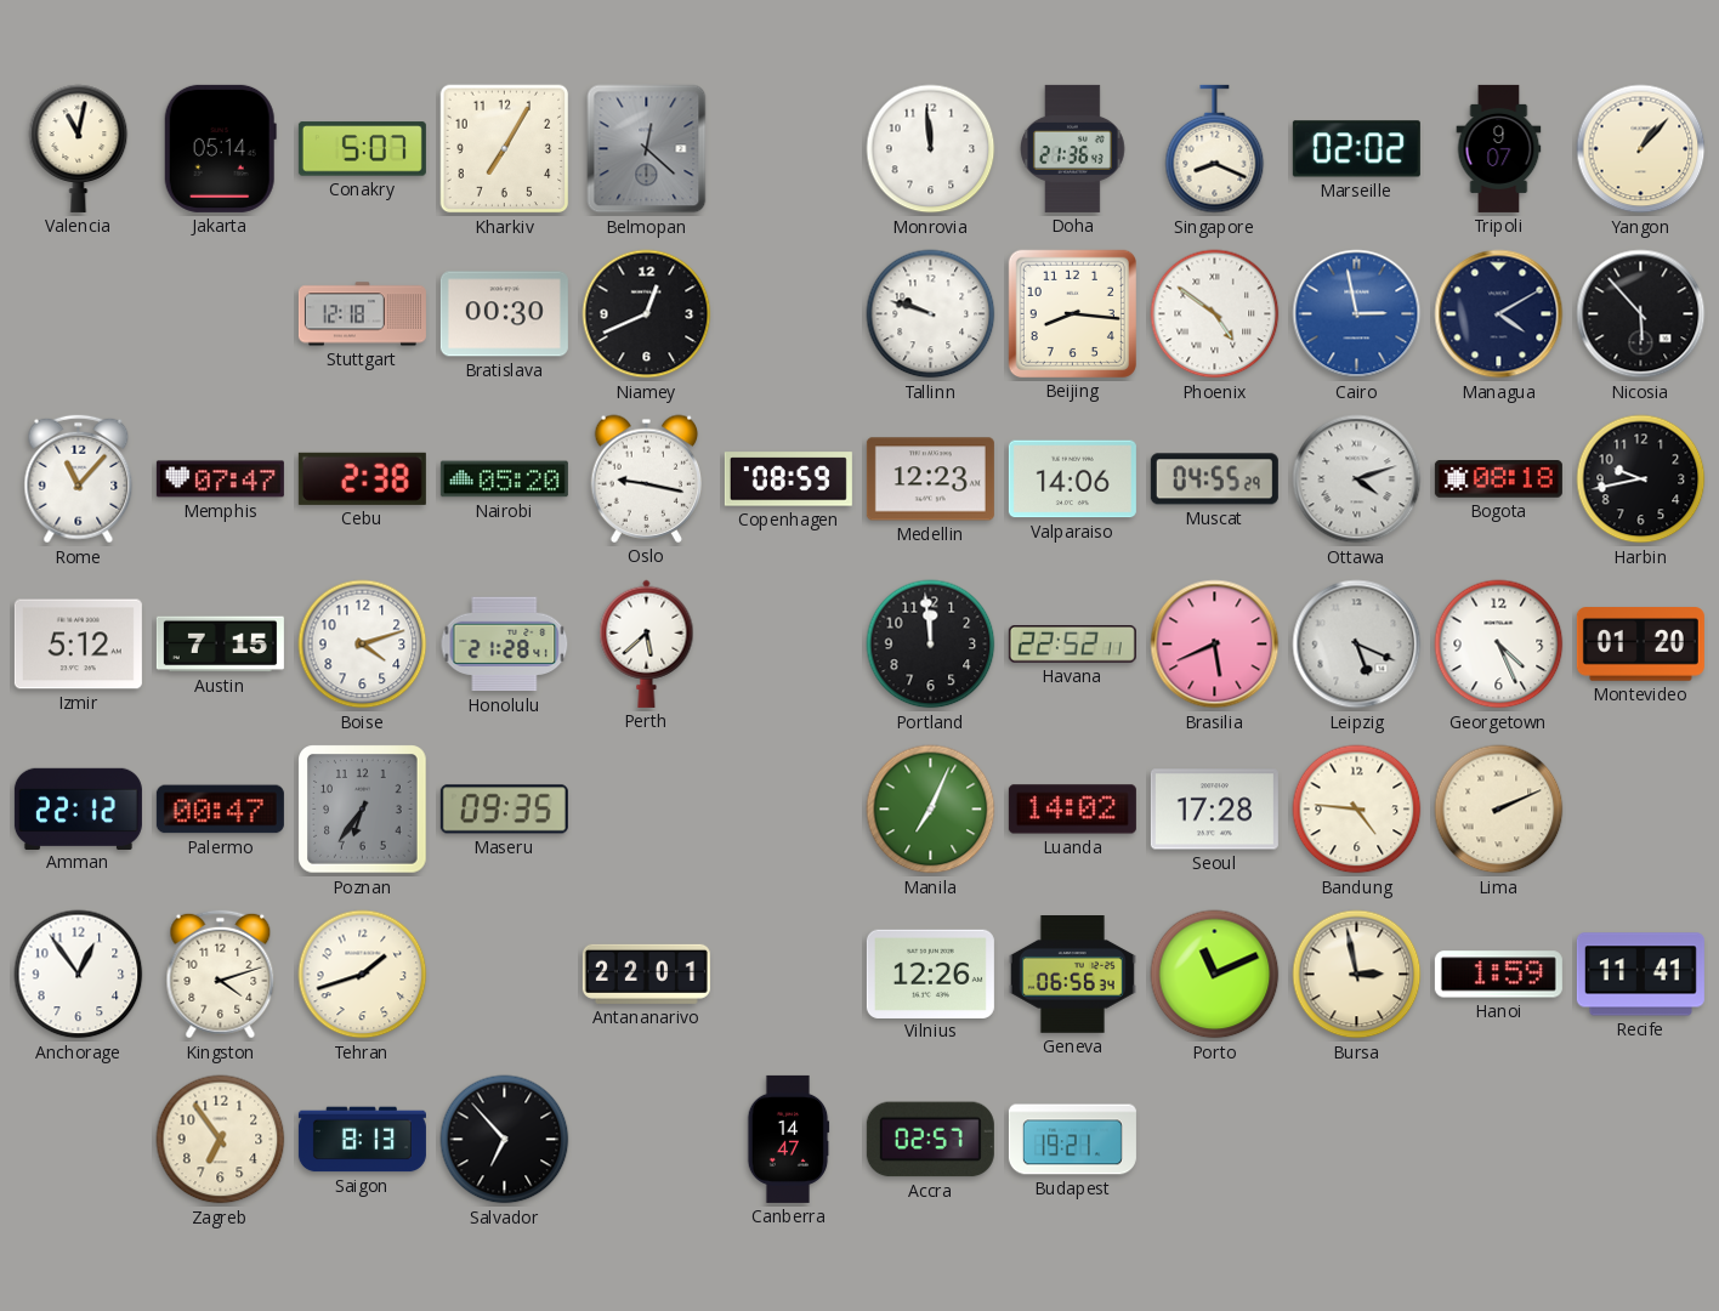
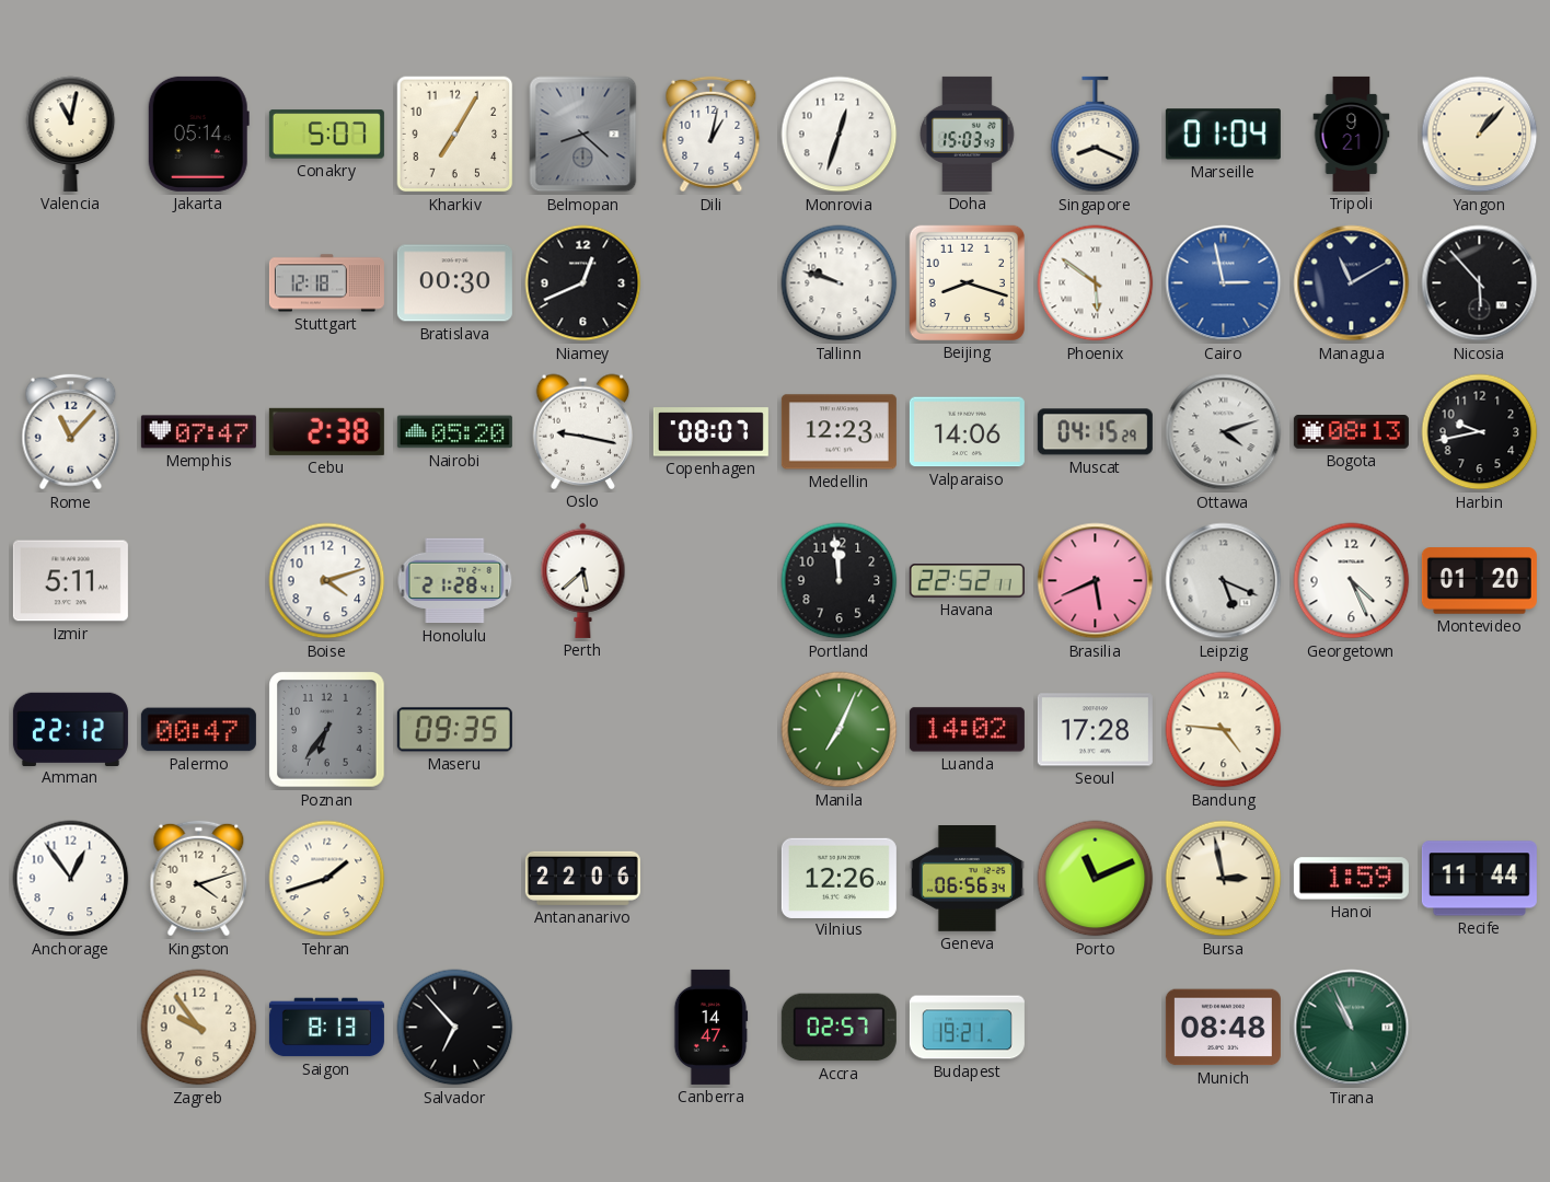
Belmopan: 12:22 -> 8:22 (583, 135)
Dili: none -> 1:02 (712, 135)
Monrovia: 11:59 -> 12:33 (840, 135)
Doha: 21:36 -> 15:03 (968, 134)
Marseille: 02:02 -> 01:04 (1223, 135)
Tripoli: 9:07 -> 9:21 (1352, 134)
Beijing: 8:16 -> 8:18 (967, 282)
Phoenix: 4:51 -> 5:51 (1096, 283)
Managua: 4:10 -> 11:10 (1352, 283)
Copenhagen: 08:59 -> 08:07 (710, 432)
Muscat: 04:55 -> 04:15 (1095, 432)
Bogota: 08:18 -> 08:13 (1351, 432)
Izmir: 5:12 -> 5:11 (70, 581)
Austin: 7:15 -> none (220, 645)
Lima: 2:11 -> none (1499, 810)
Antananarivo: 22:01 -> 22:06 (582, 878)
Recife: 11:41 -> 11:44 (1479, 879)
Zagreb: 6:54 -> 9:54 (199, 1028)
Munich: none -> 08:48 (1223, 1028)
Tirana: none -> 10:56 (1352, 1028)
